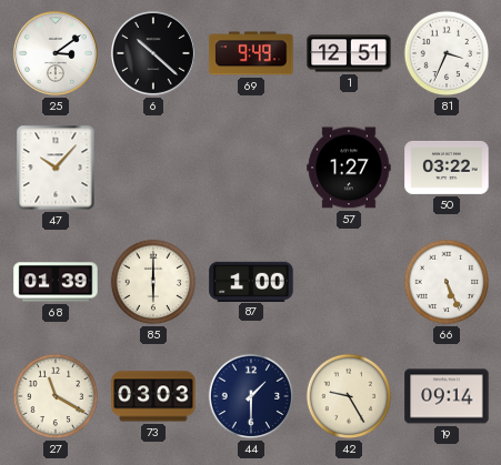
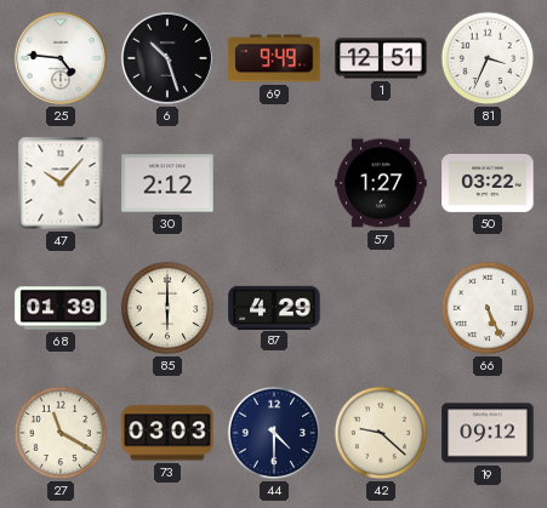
25: 3:09 -> 4:46 (61, 58)
6: 10:22 -> 10:27 (167, 58)
30: none -> 2:12 (167, 183)
87: 1:00 -> 4:29 (274, 307)
44: 1:30 -> 4:30 (274, 433)
42: 9:25 -> 9:22 (381, 433)
19: 09:14 -> 09:12 (488, 433)
